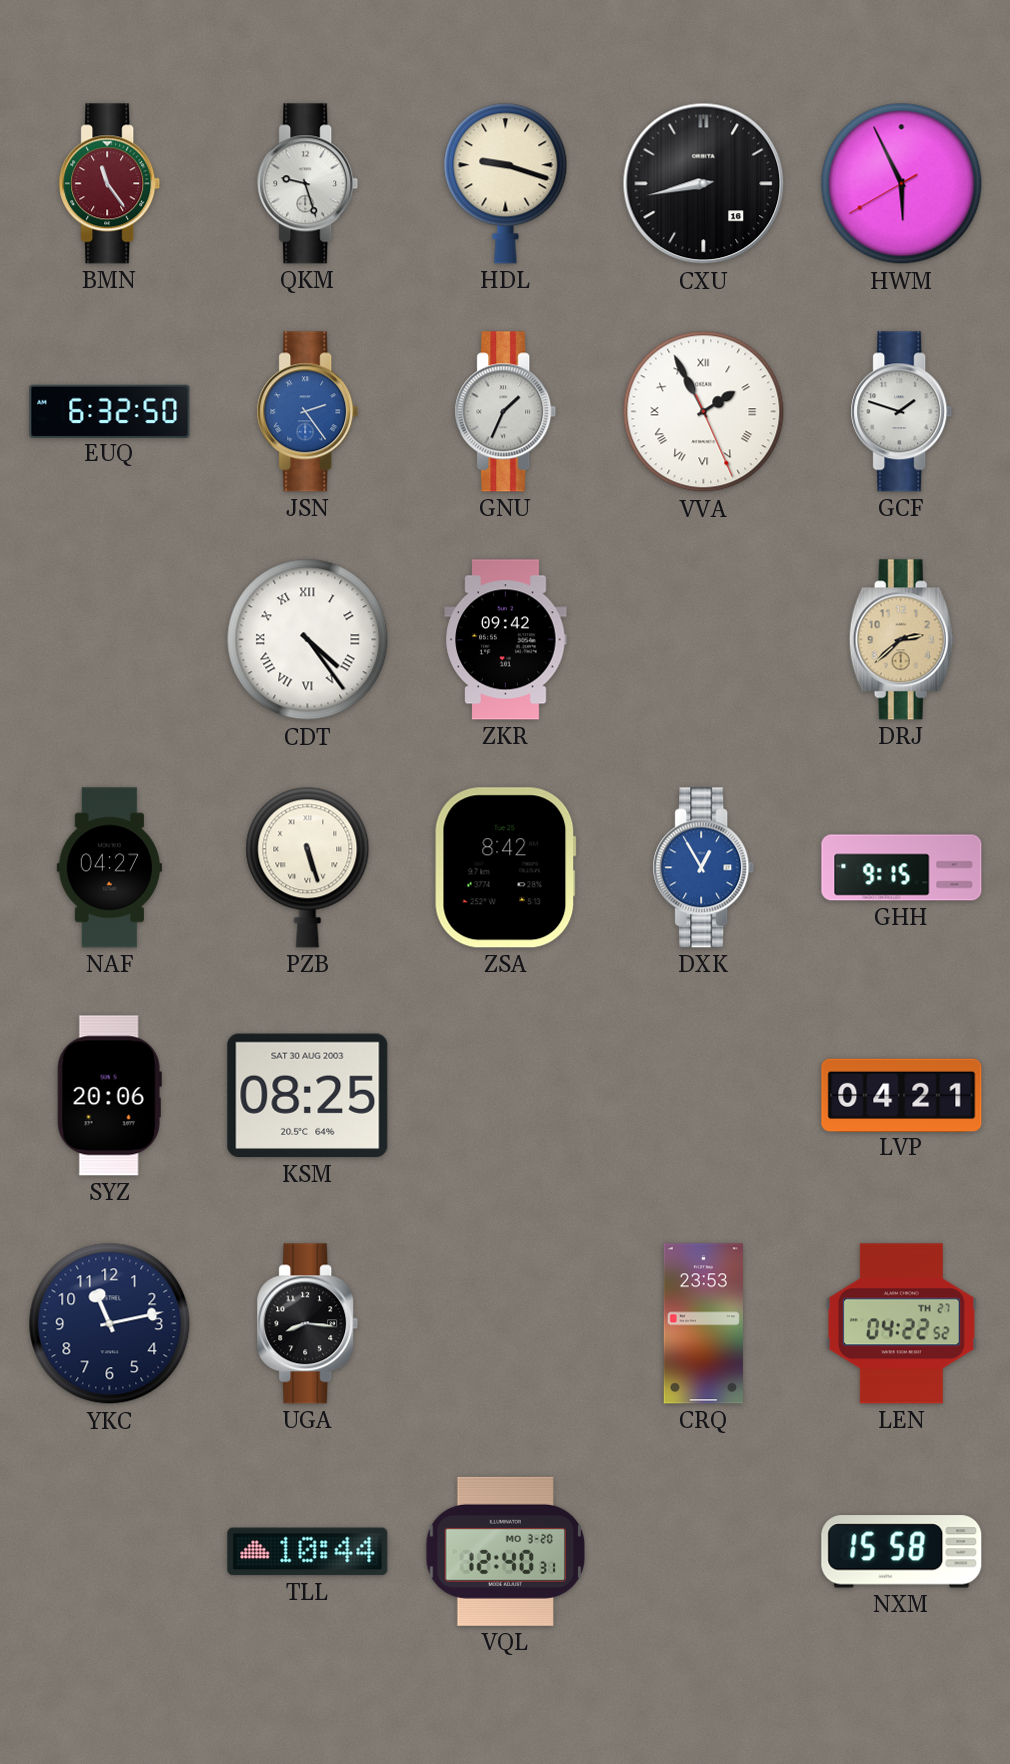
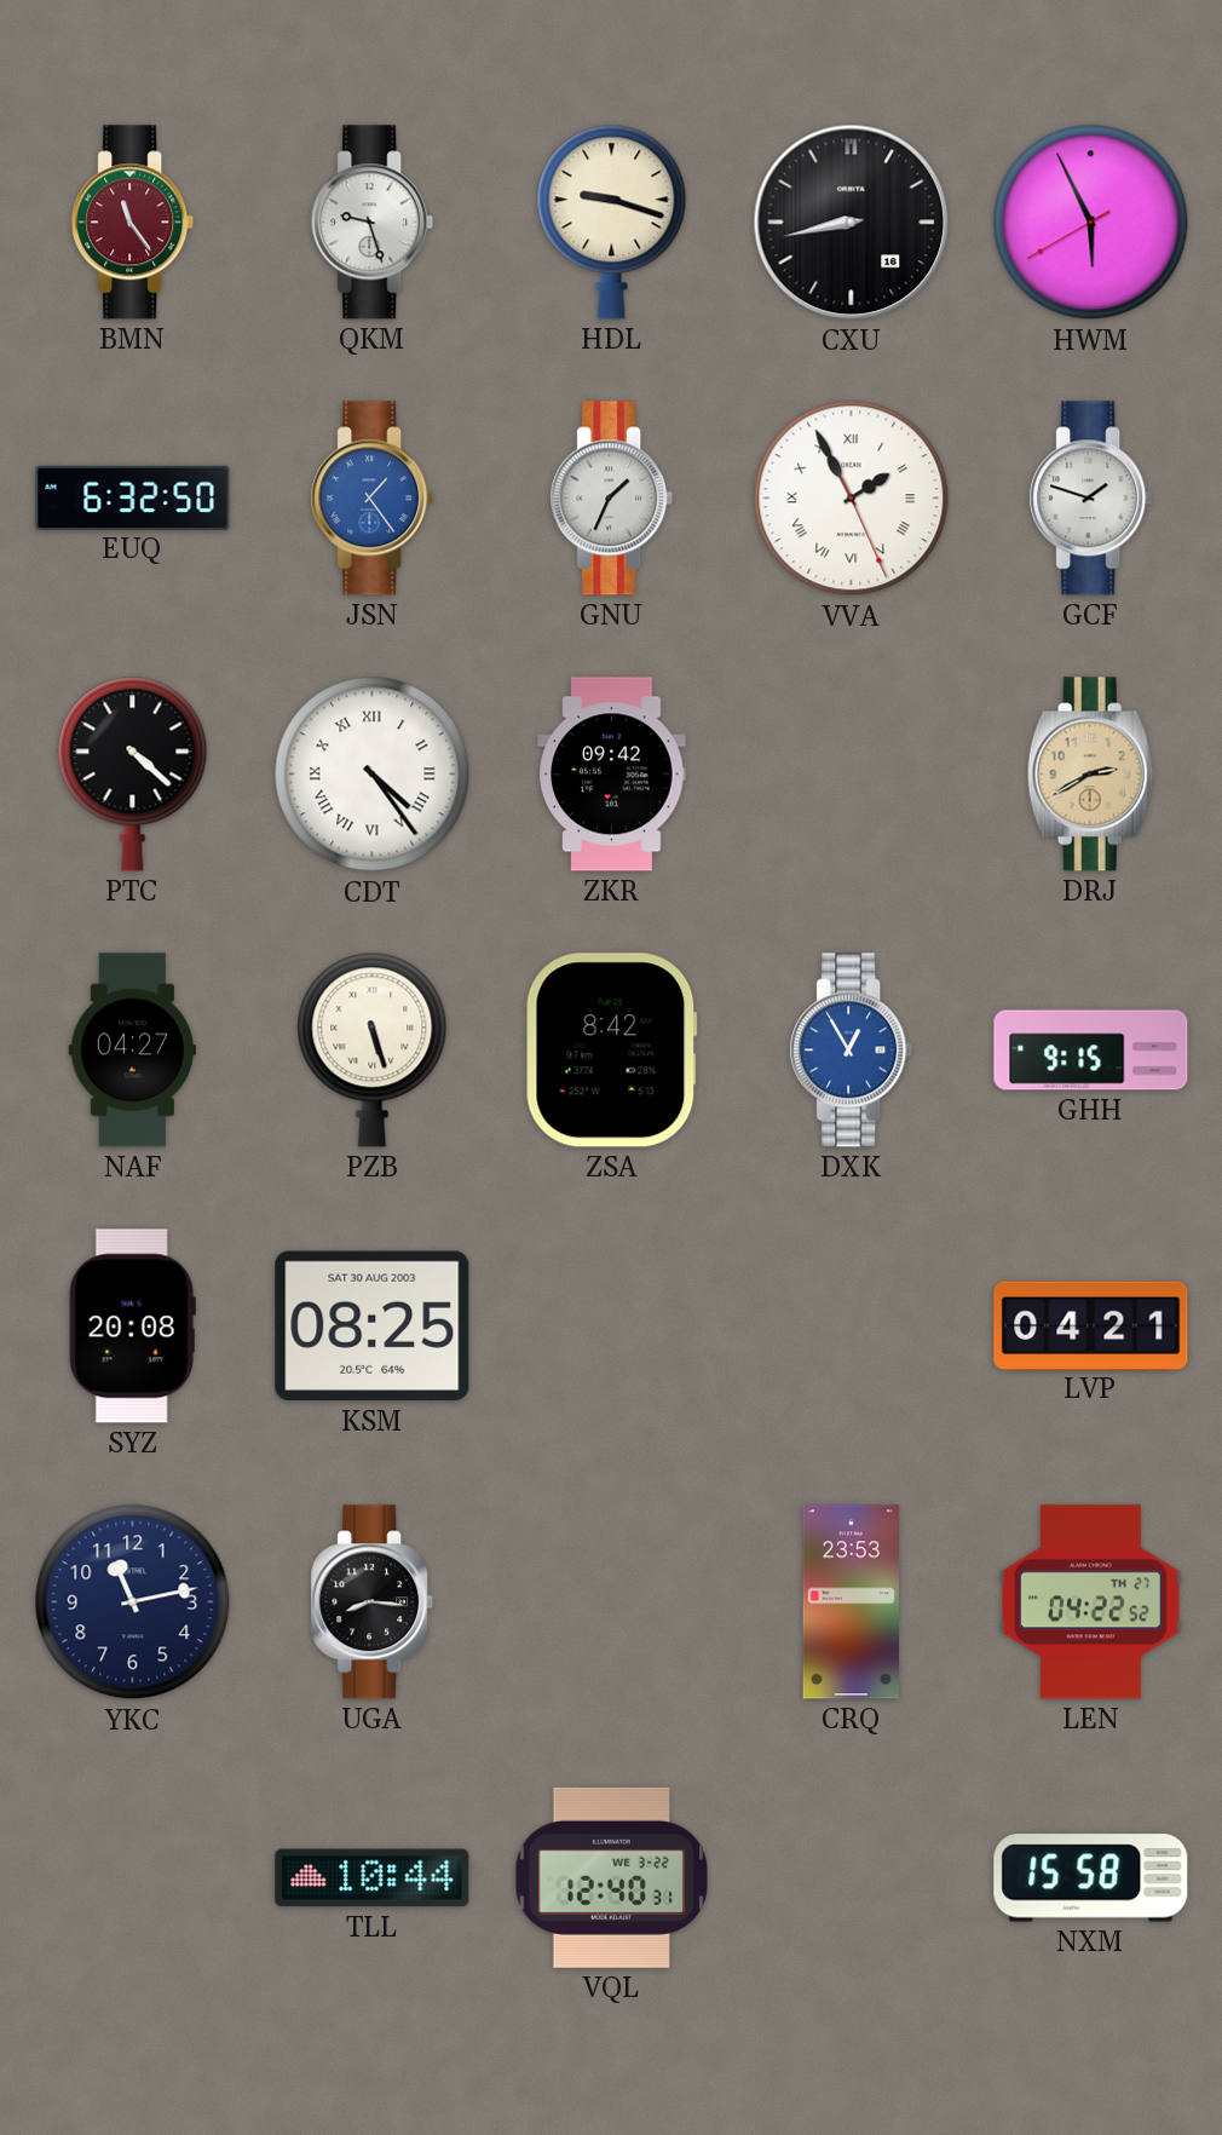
JSN: 2:24 -> 1:24 (373, 499)
PTC: none -> 4:22 (133, 773)
DRJ: 2:38 -> 2:40 (1090, 775)
SYZ: 20:06 -> 20:08 (132, 1327)
VQL date: MO 3-20 -> WE 3-22 (612, 1877)
